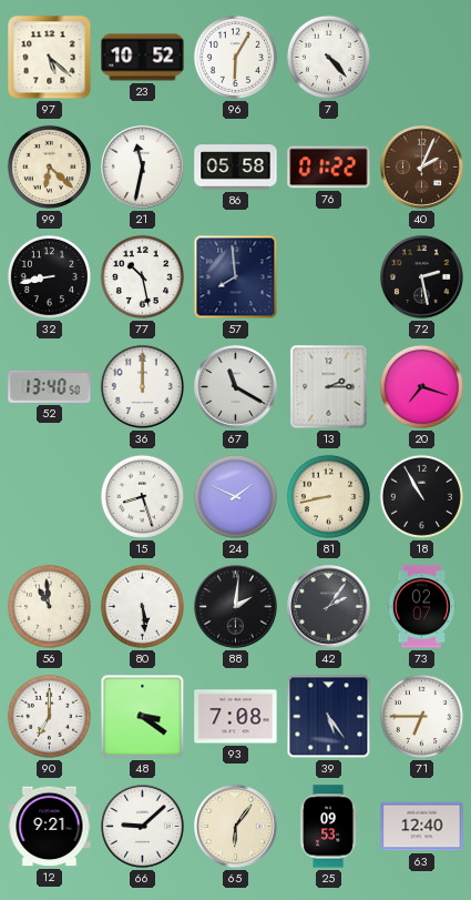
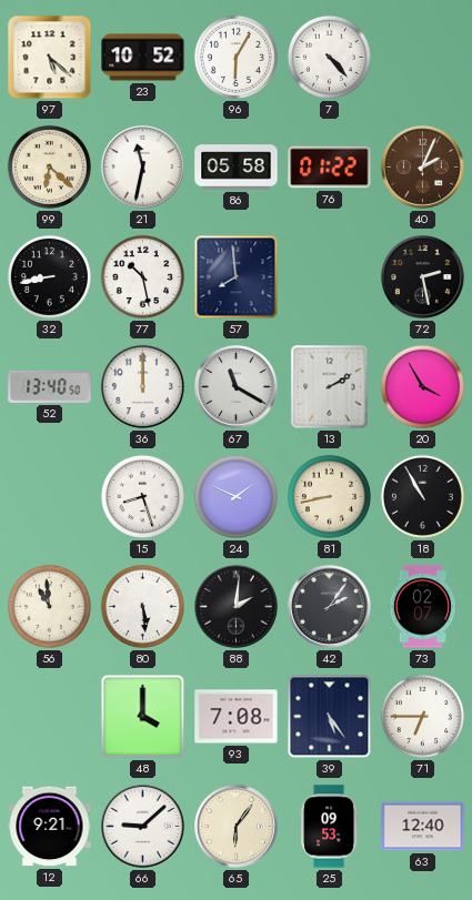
13: 2:15 -> 2:10 (330, 387)
20: 7:18 -> 3:55 (422, 386)
90: 7:00 -> none (49, 716)
48: 3:21 -> 4:00 (143, 717)
